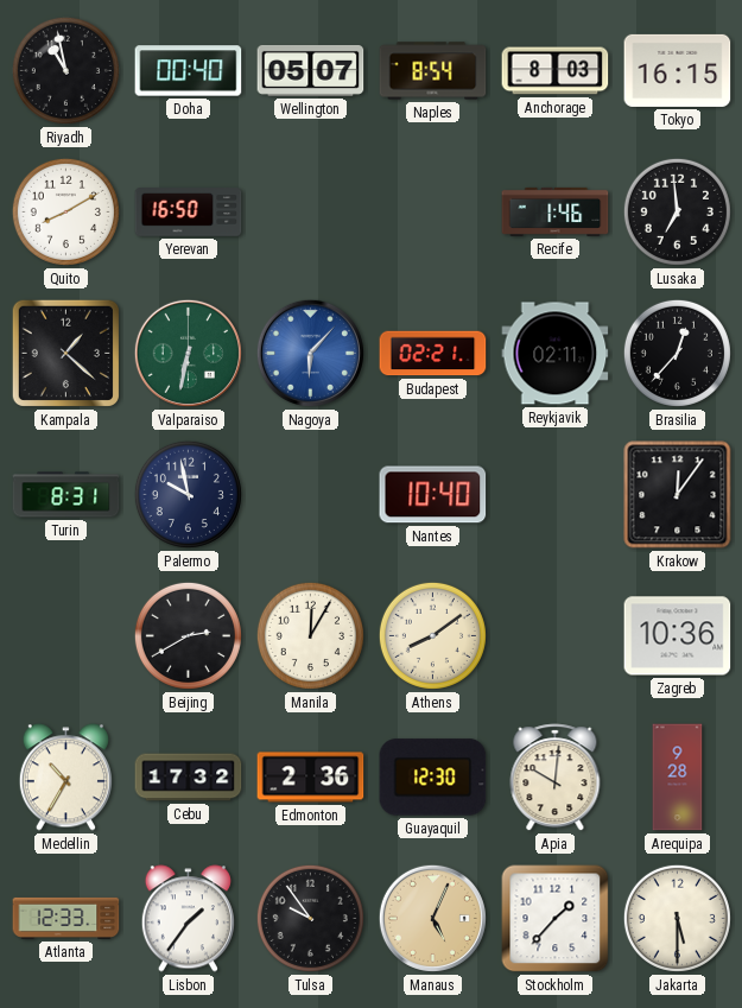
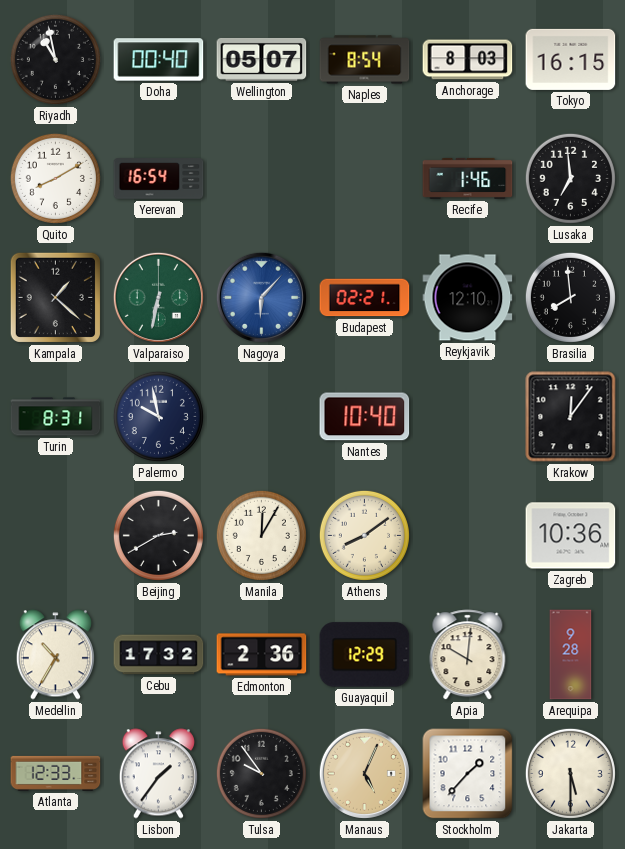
Yerevan: 16:50 -> 16:54 (159, 179)
Reykjavik: 02:11 -> 12:10 (468, 298)
Brasilia: 12:37 -> 7:59 (570, 297)
Guayaquil: 12:30 -> 12:29 (365, 655)
